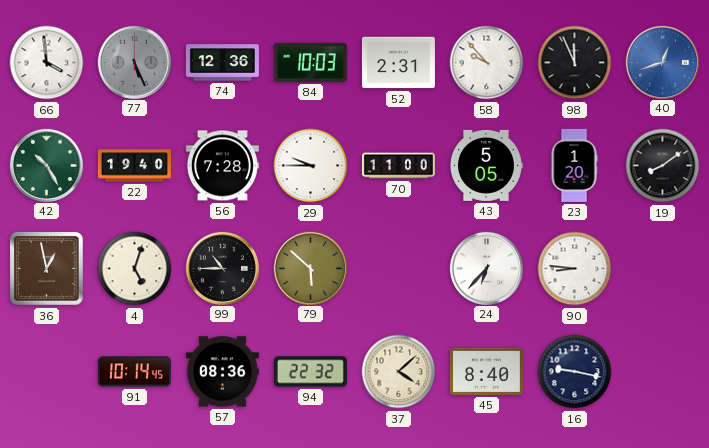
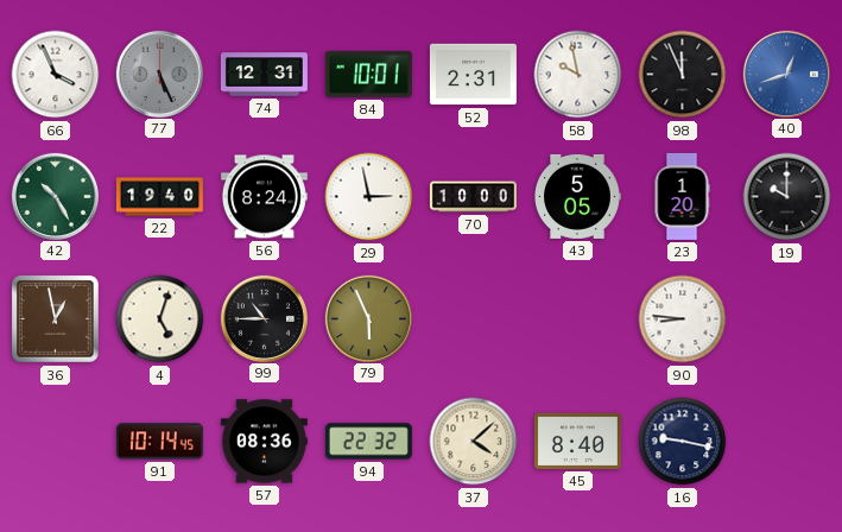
66: 3:59 -> 3:56 (56, 75)
74: 12:36 -> 12:31 (264, 75)
84: 10:03 -> 10:01 (368, 74)
58: 9:53 -> 9:58 (578, 75)
56: 7:28 -> 8:24 (264, 197)
29: 9:45 -> 2:58 (369, 197)
70: 11:00 -> 10:00 (473, 197)
19: 8:09 -> 10:00 (787, 197)
79: 5:52 -> 5:56 (368, 318)
24: 6:37 -> none (486, 268)
